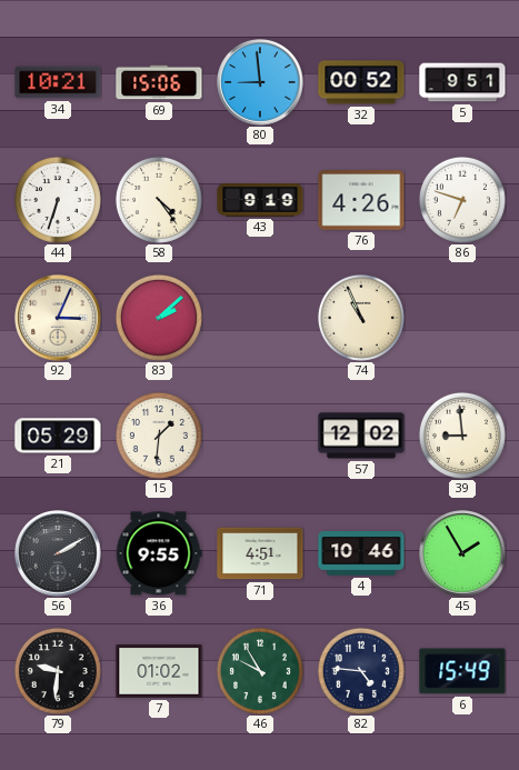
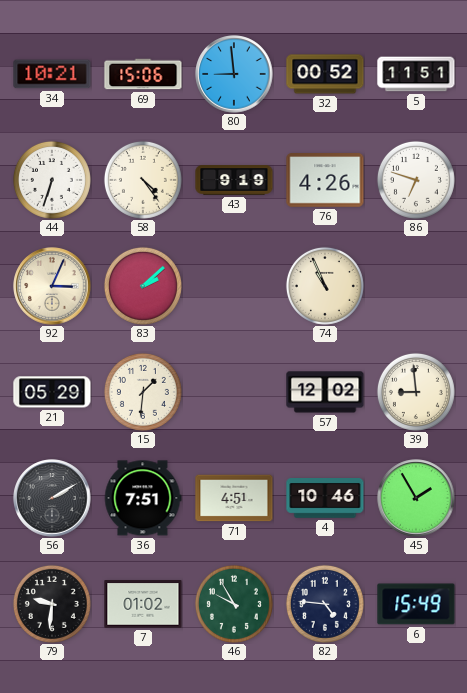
5: 9:51 -> 11:51 (416, 74)
36: 9:55 -> 7:51 (143, 498)
